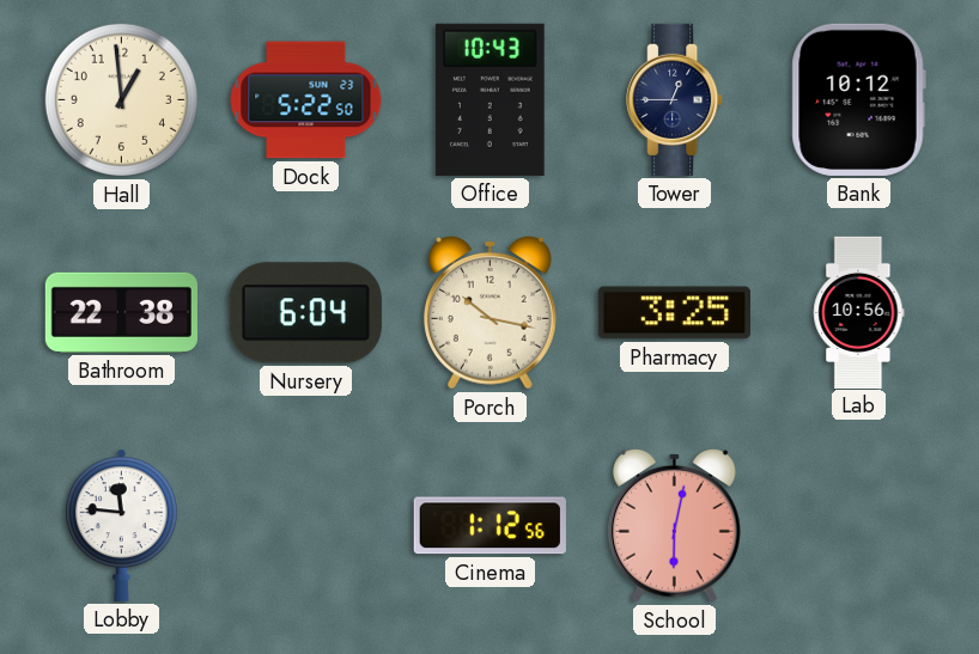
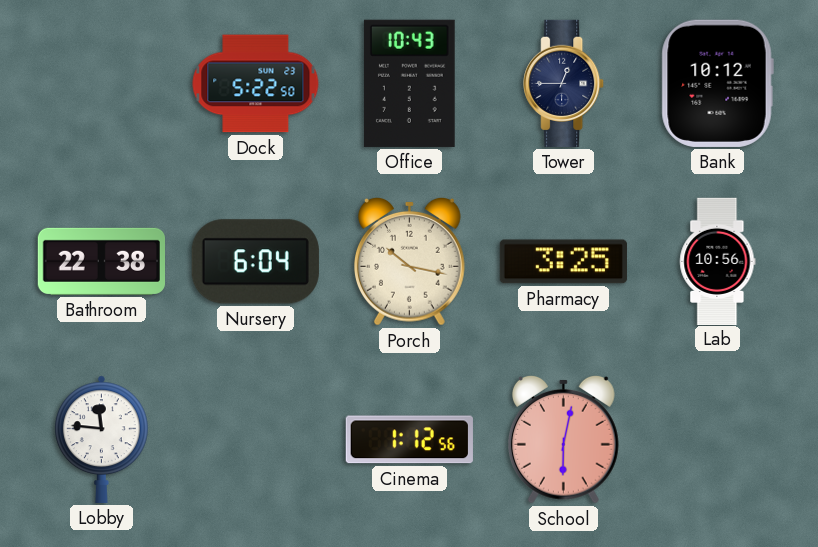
Hall: 12:59 -> none (121, 99)
